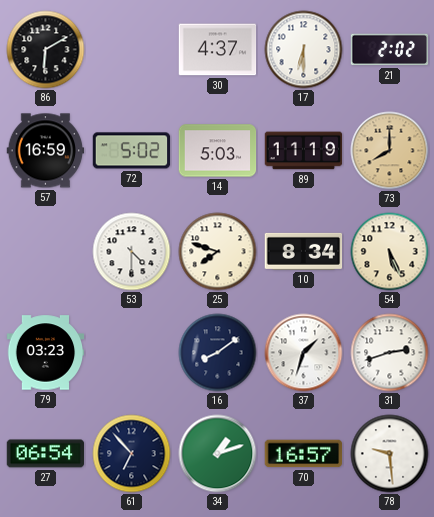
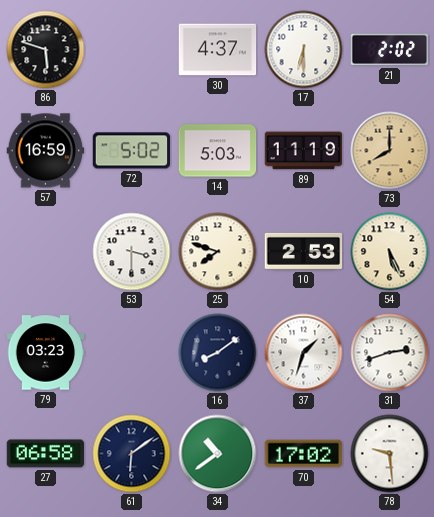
86: 6:10 -> 5:48 (46, 50)
53: 4:30 -> 3:30 (132, 252)
10: 8:34 -> 2:53 (304, 251)
27: 06:54 -> 06:58 (46, 454)
61: 6:53 -> 6:09 (132, 454)
34: 1:12 -> 10:39 (218, 454)
70: 16:57 -> 17:02 (304, 454)
